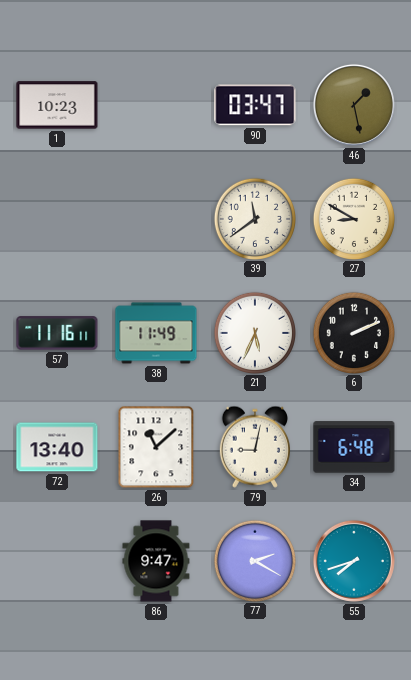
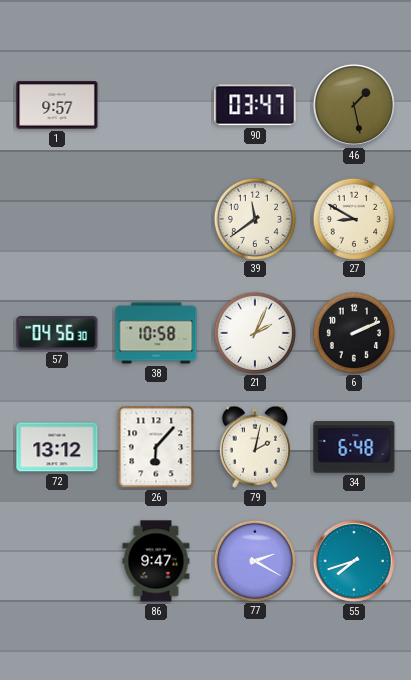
1: 10:23 -> 9:57 (57, 105)
57: 11:16 -> 04:56 (57, 333)
38: 11:49 -> 10:58 (156, 333)
21: 5:34 -> 2:04 (254, 332)
72: 13:40 -> 13:12 (57, 447)
26: 11:08 -> 6:07 (156, 447)
79: 9:02 -> 2:02 (255, 447)
